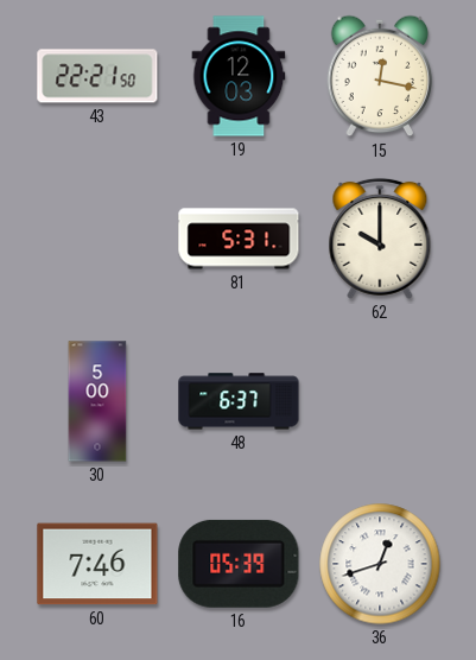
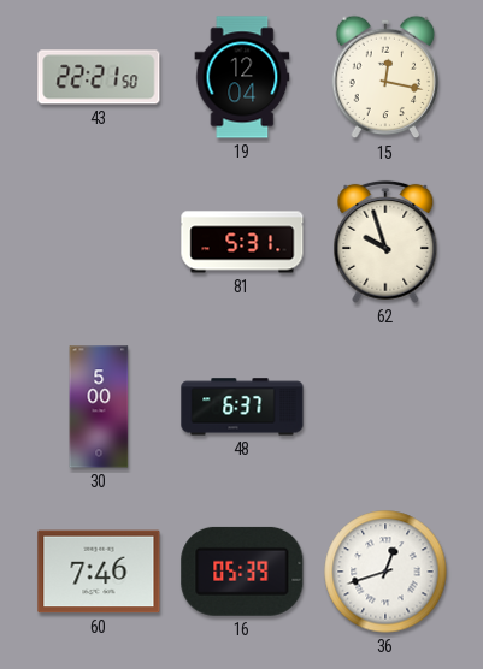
19: 12:03 -> 12:04 (242, 77)
62: 10:00 -> 9:57 (385, 242)
